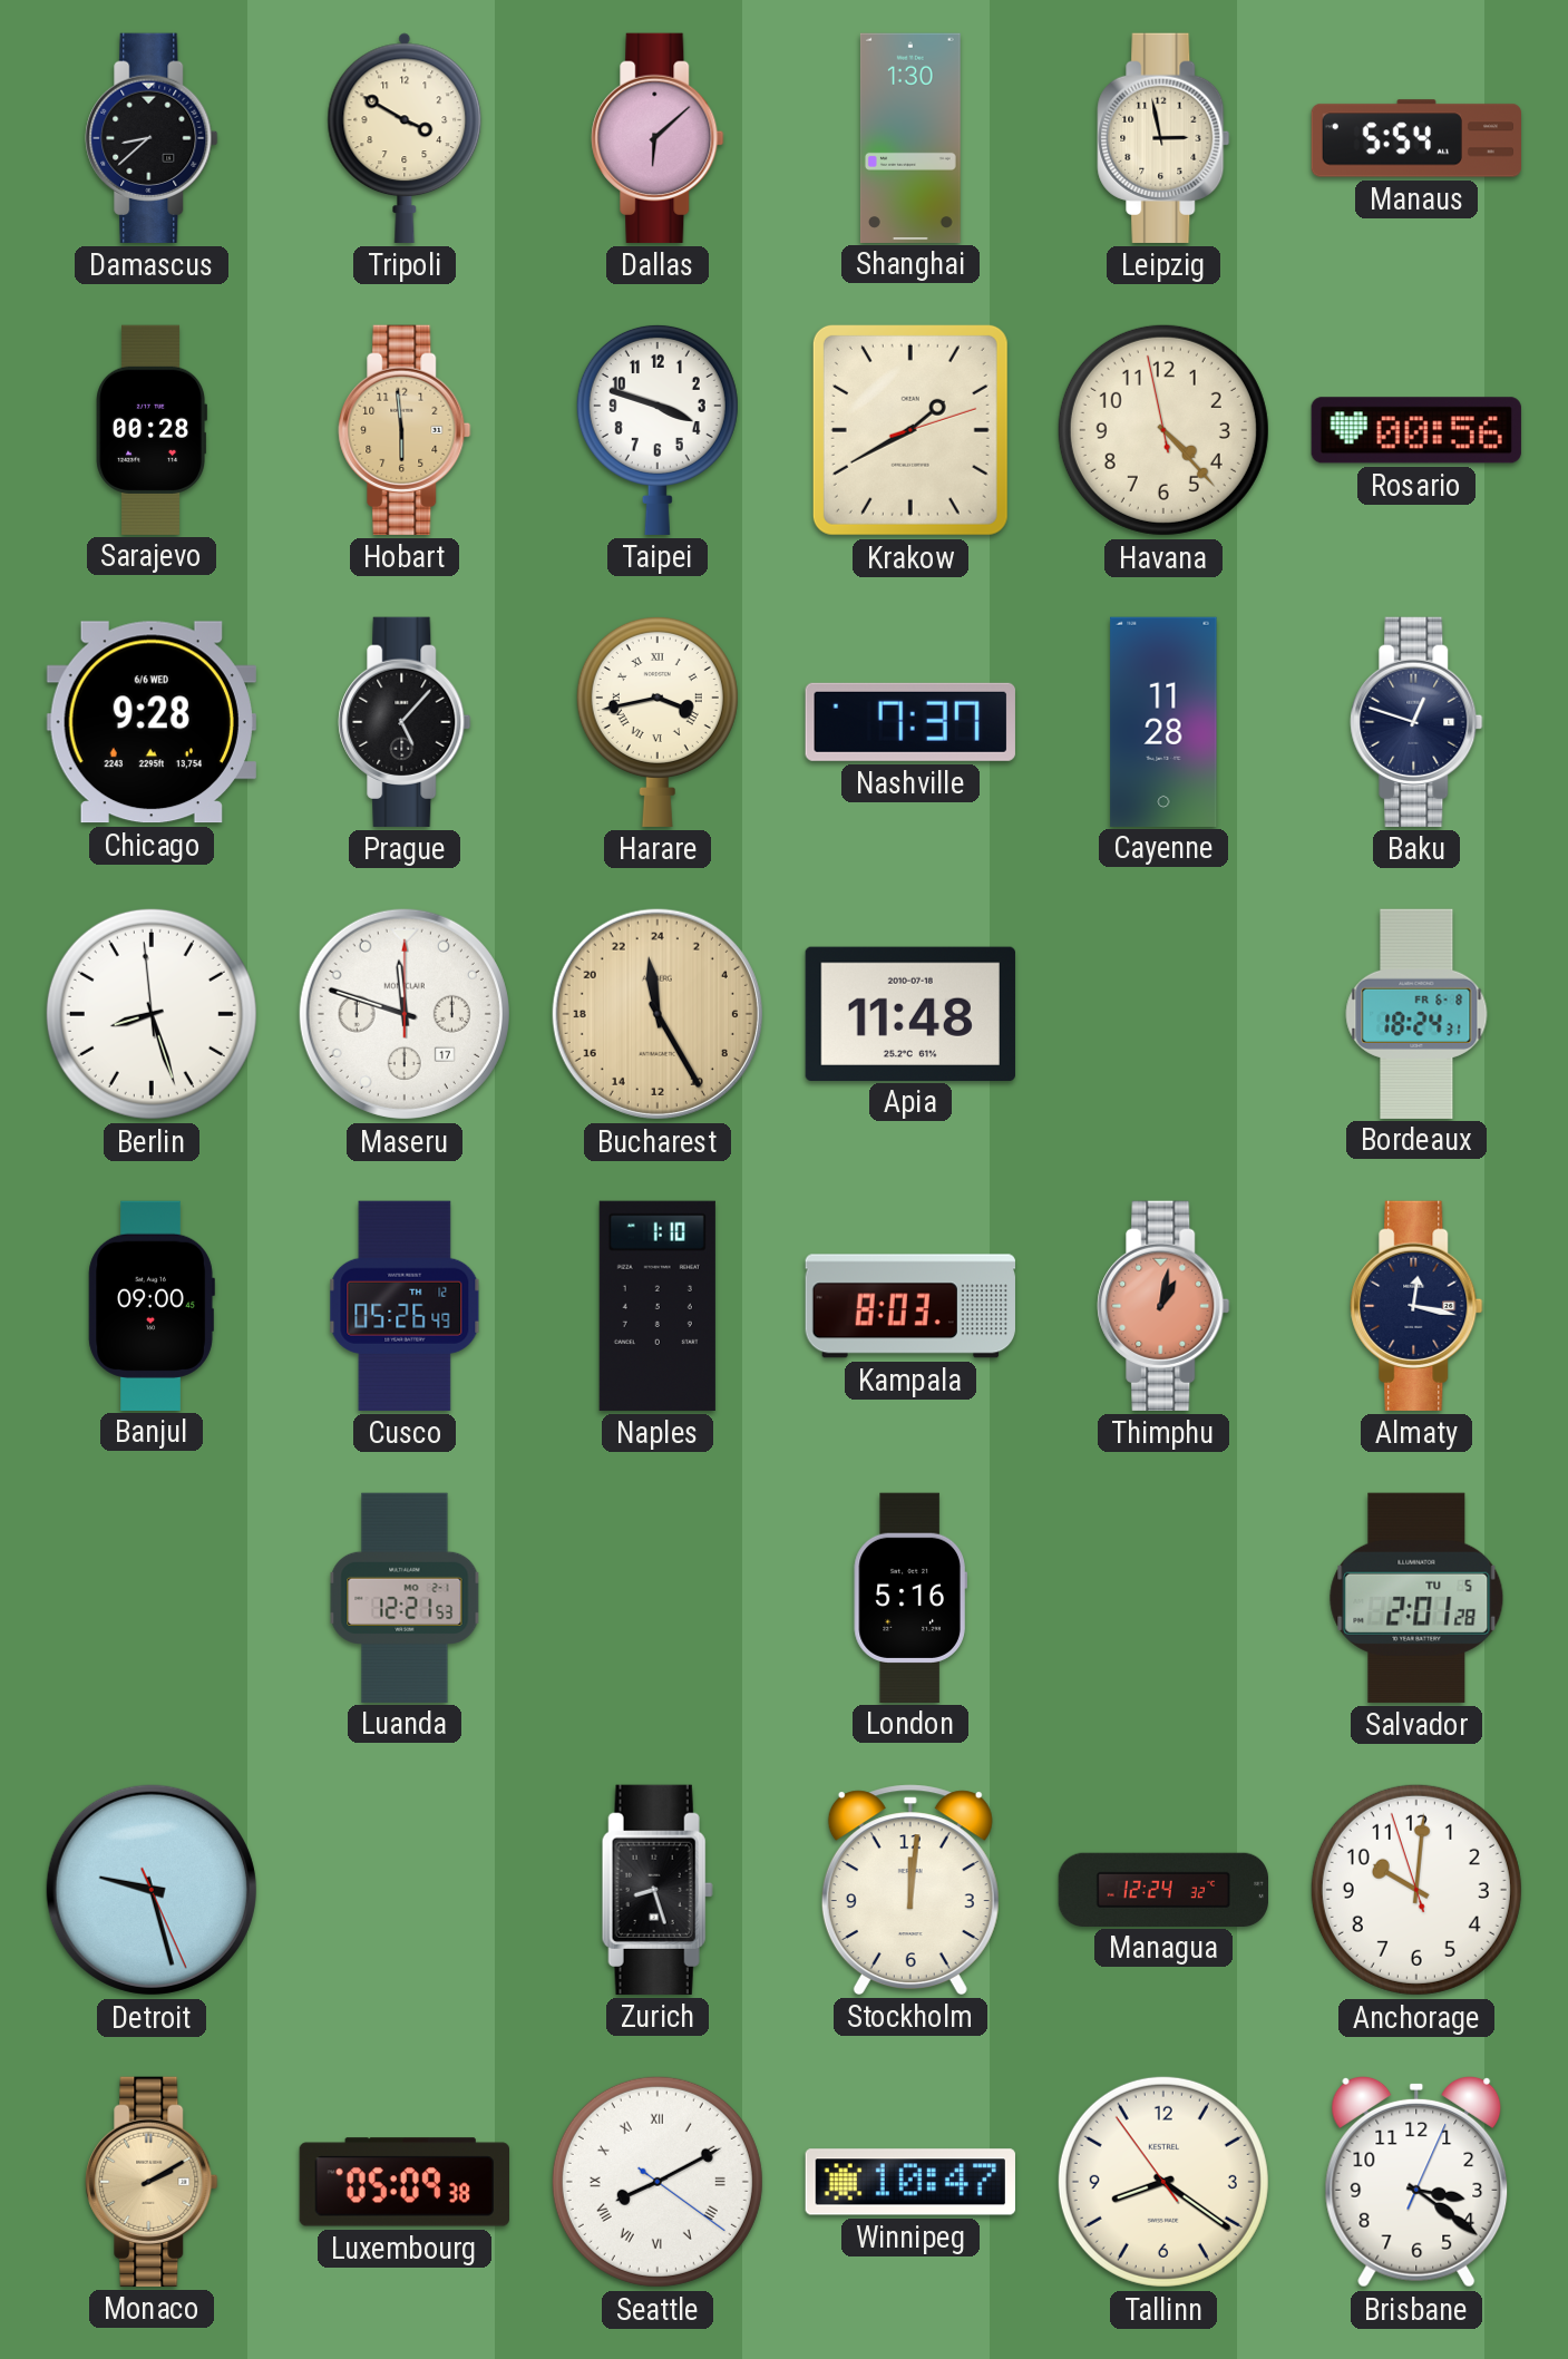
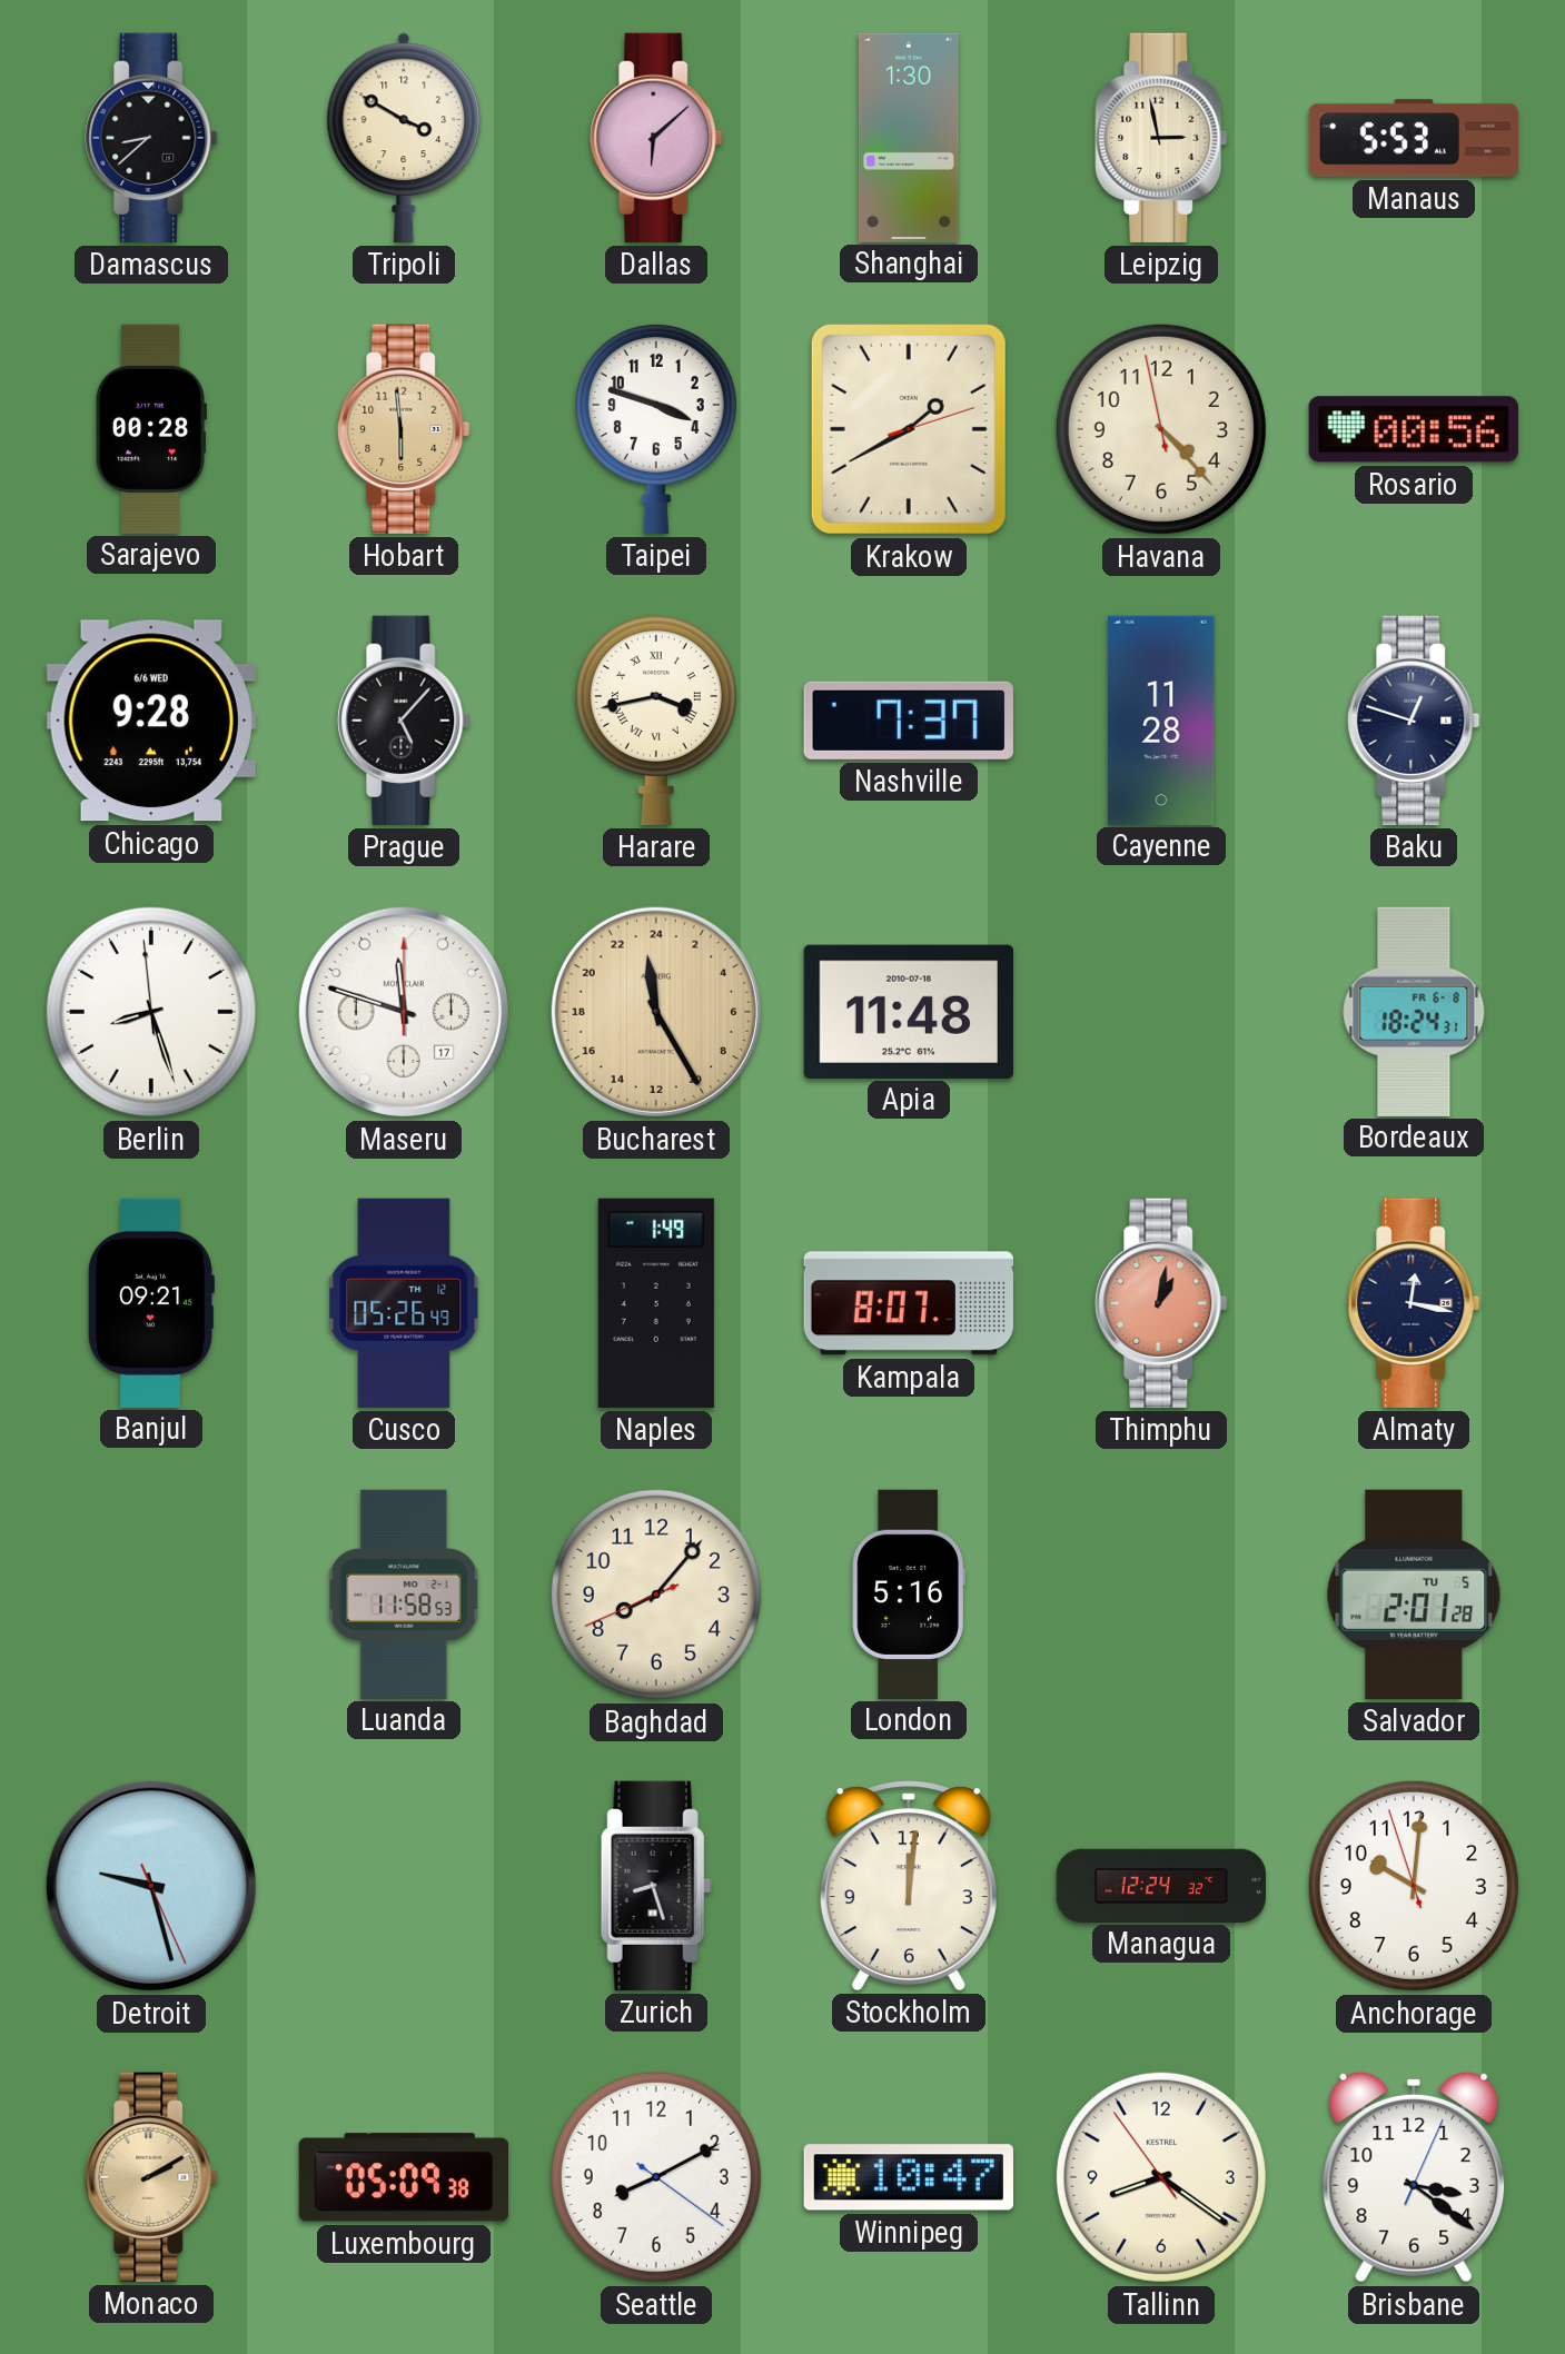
Manaus: 5:54 -> 5:53 (1413, 138)
Banjul: 09:00 -> 09:21 (151, 1302)
Naples: 1:10 -> 1:49 (656, 1303)
Kampala: 8:03 -> 8:07 (909, 1303)
Luanda: 12:21 -> 11:58 (404, 1593)
Baghdad: none -> 8:06 (656, 1595)
Seattle numerals: Roman -> Arabic (656, 2177)
